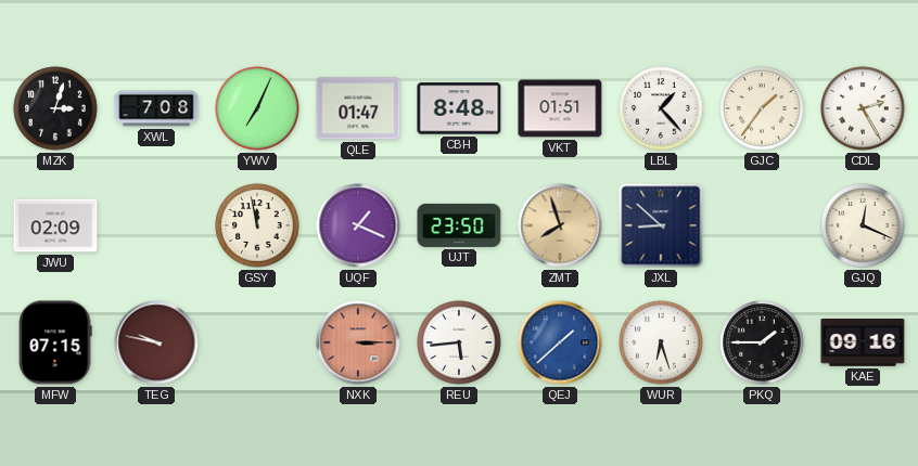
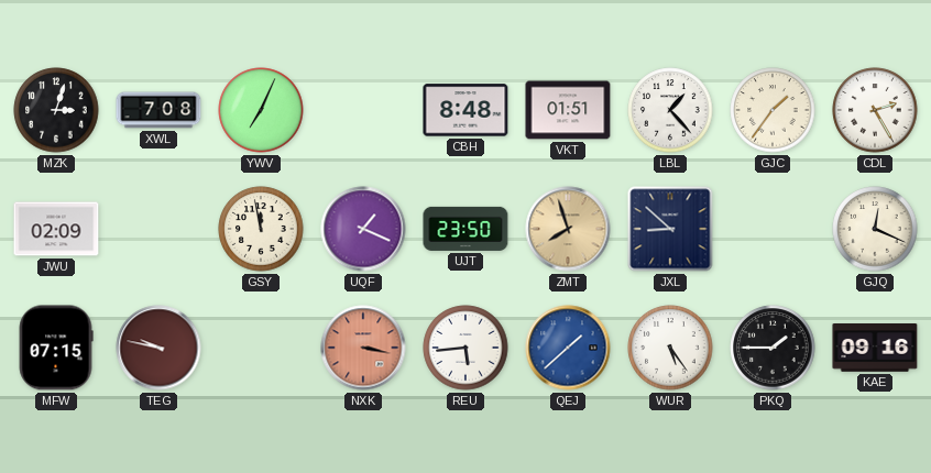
QLE: 01:47 -> none (358, 108)
NXK: 3:15 -> 3:17 (363, 348)
WUR: 6:27 -> 5:24 (670, 348)
